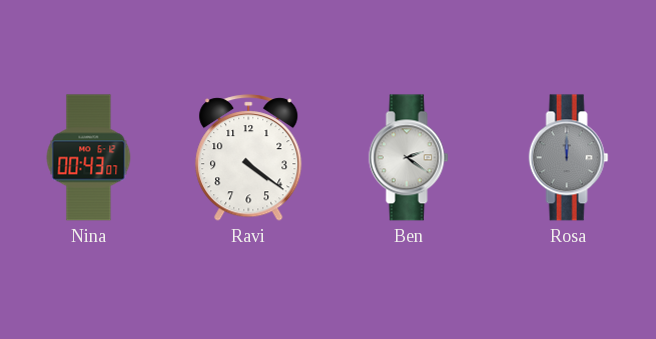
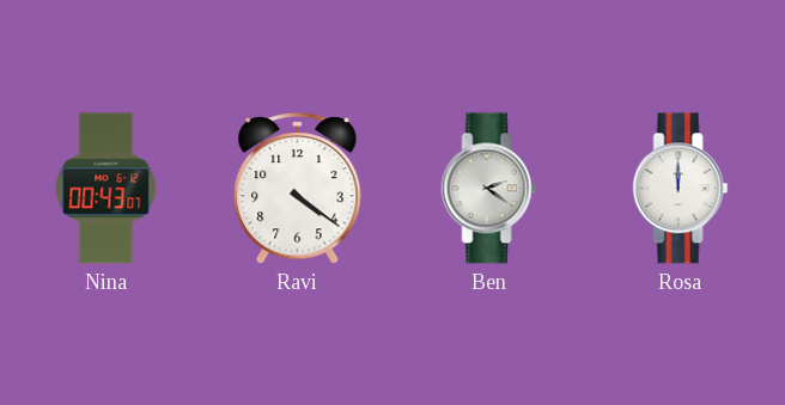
Rosa dial: grey -> white (681, 189)
